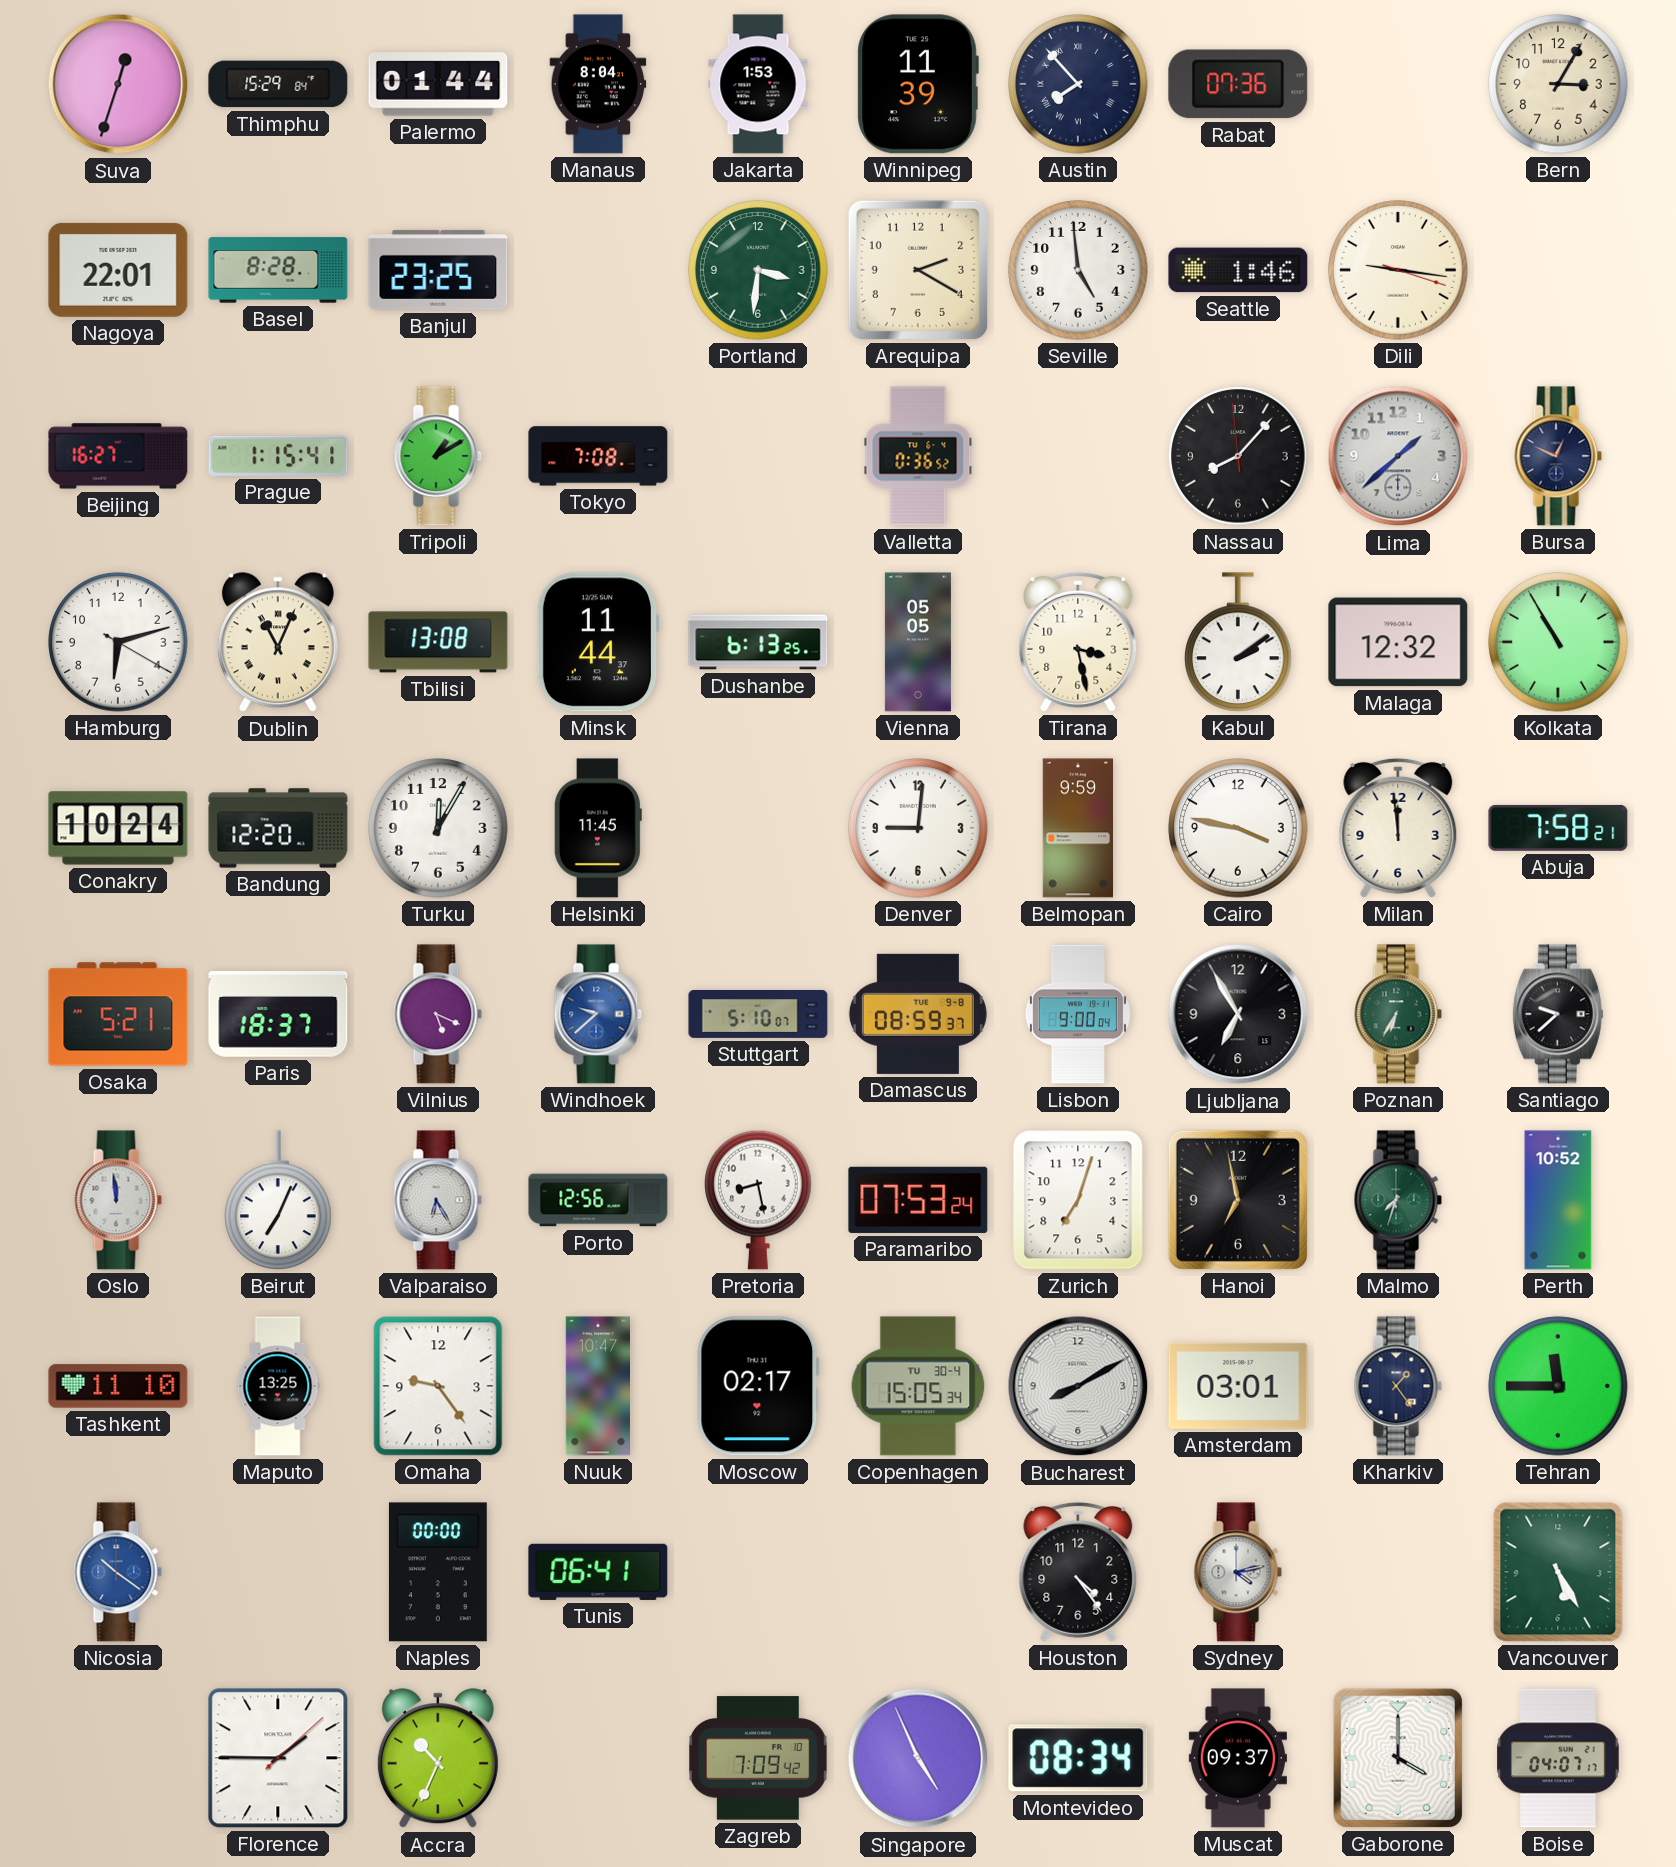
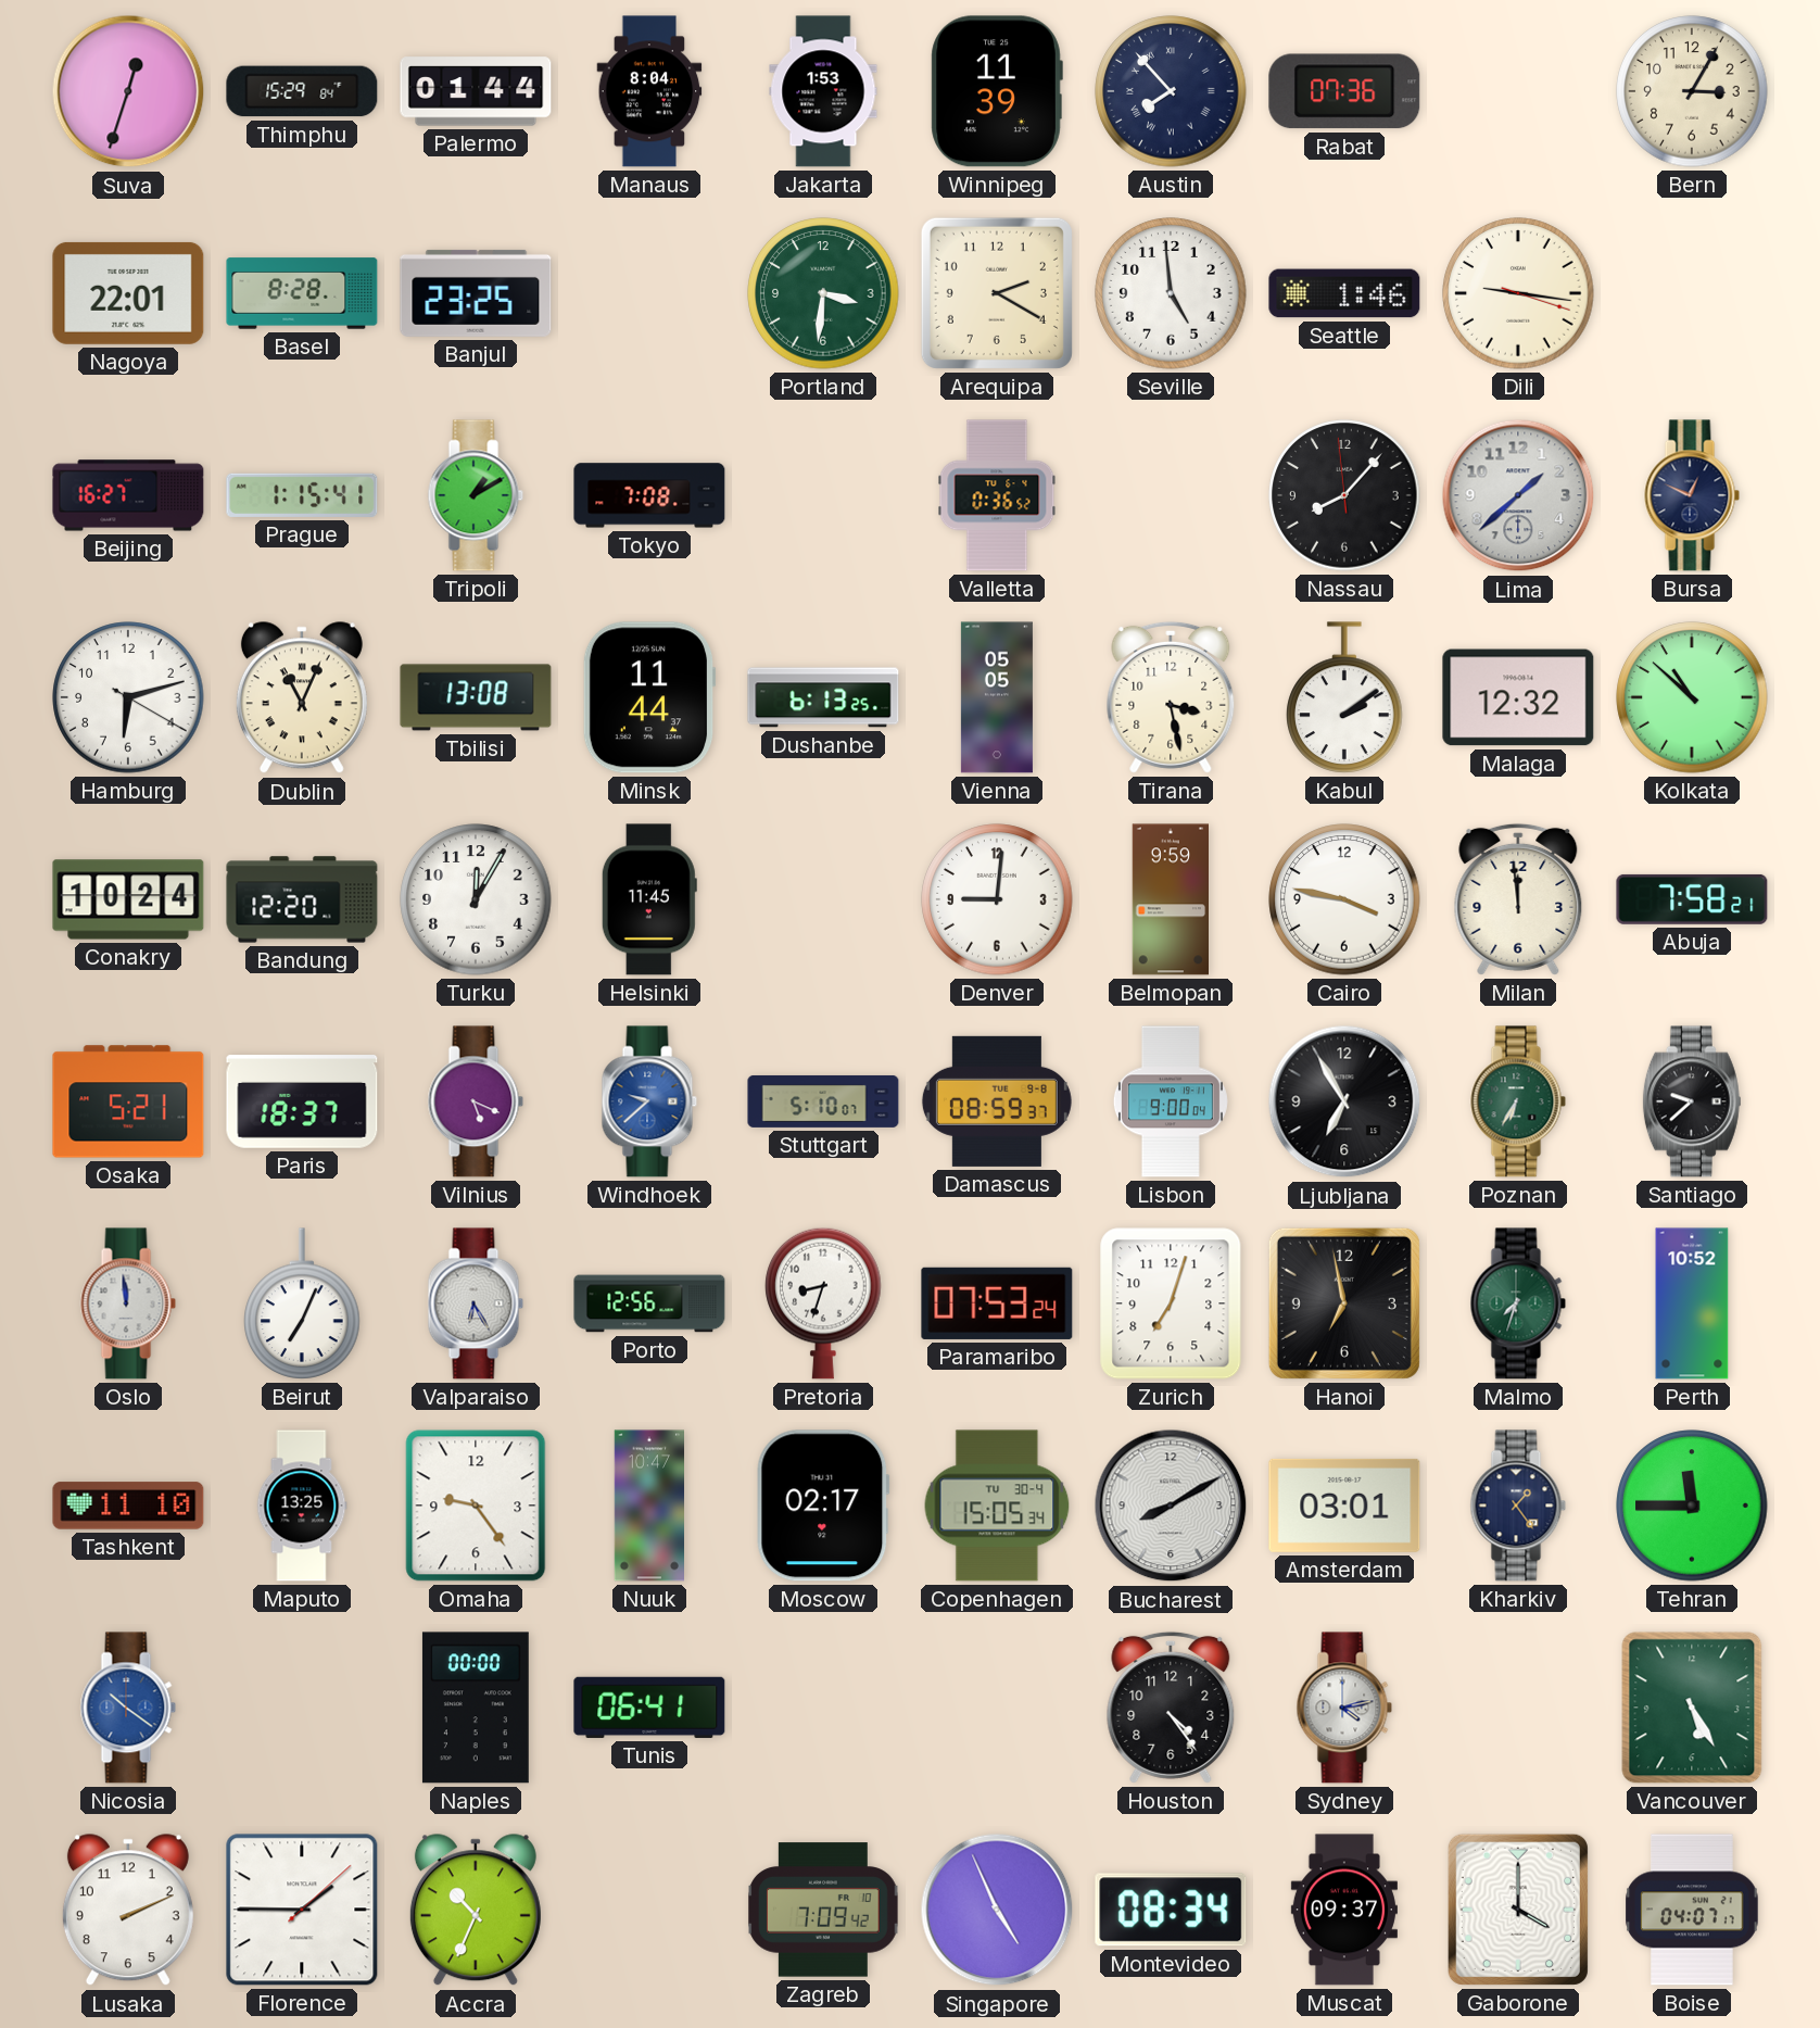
Kolkata: 10:55 -> 10:52 (1692, 697)
Pretoria: 8:28 -> 8:33 (823, 1303)
Lusaka: none -> 2:11 (128, 1911)
